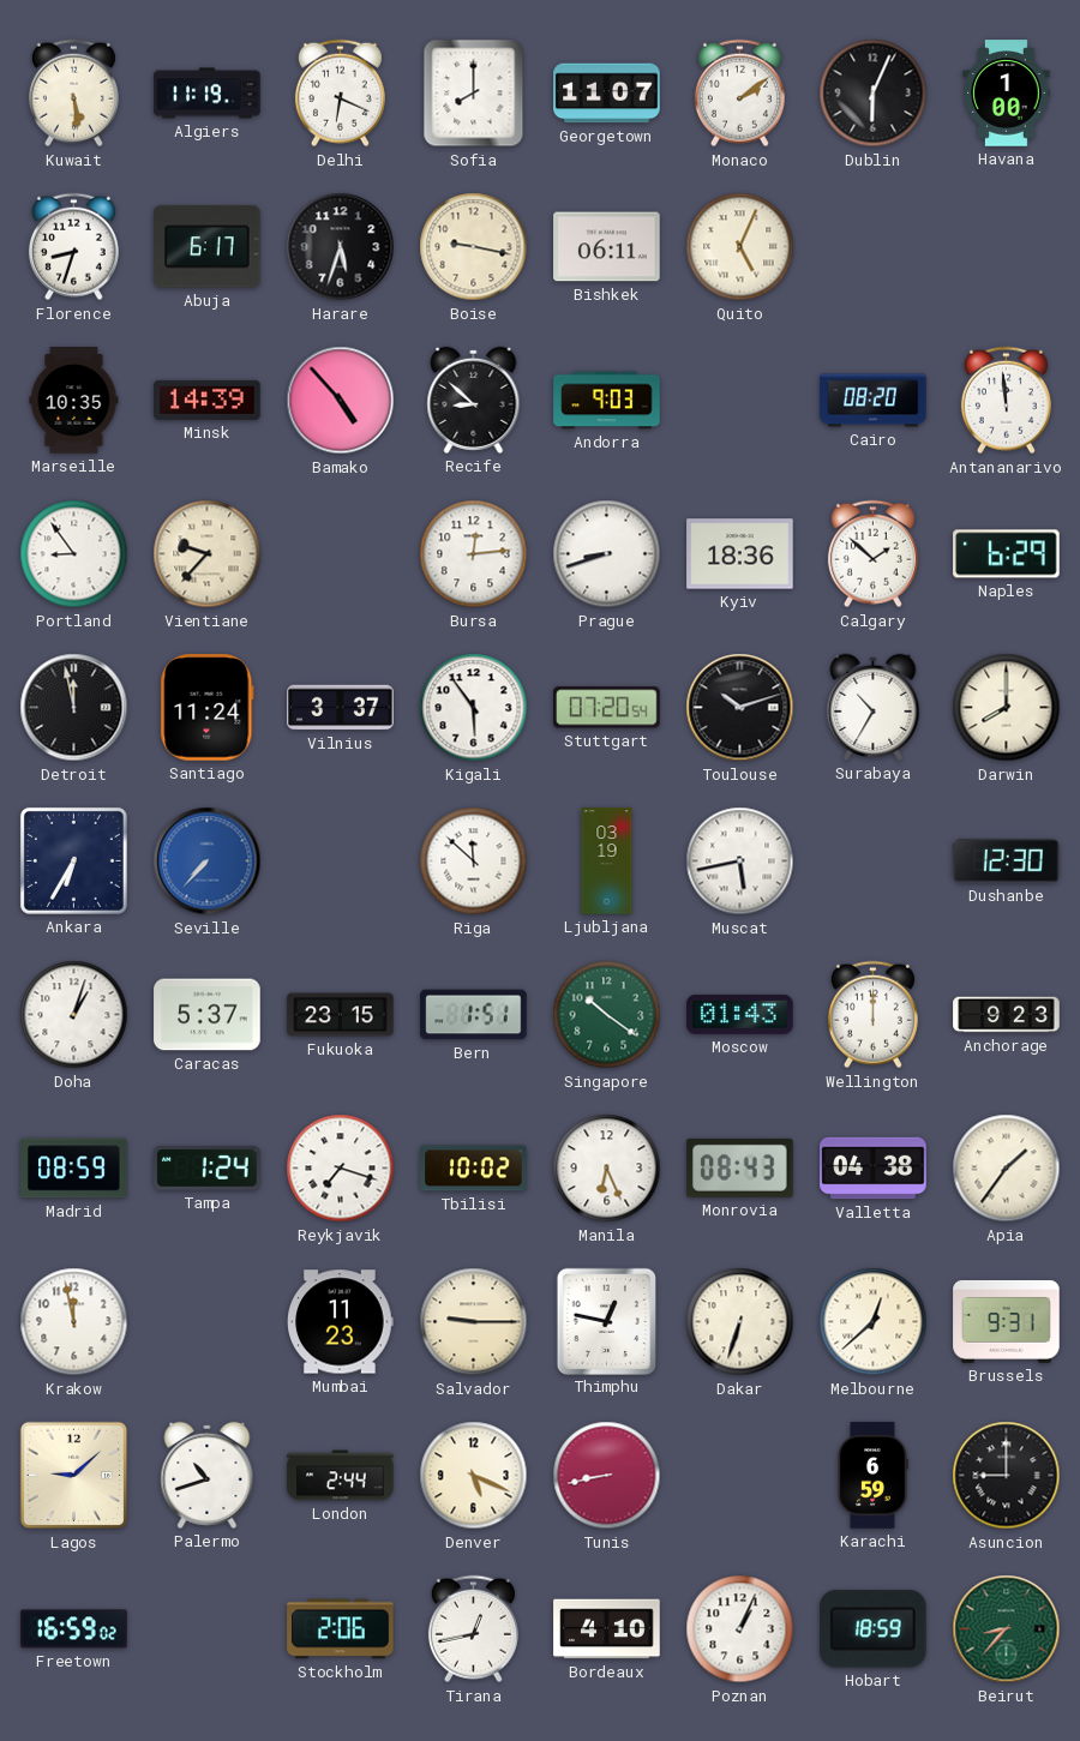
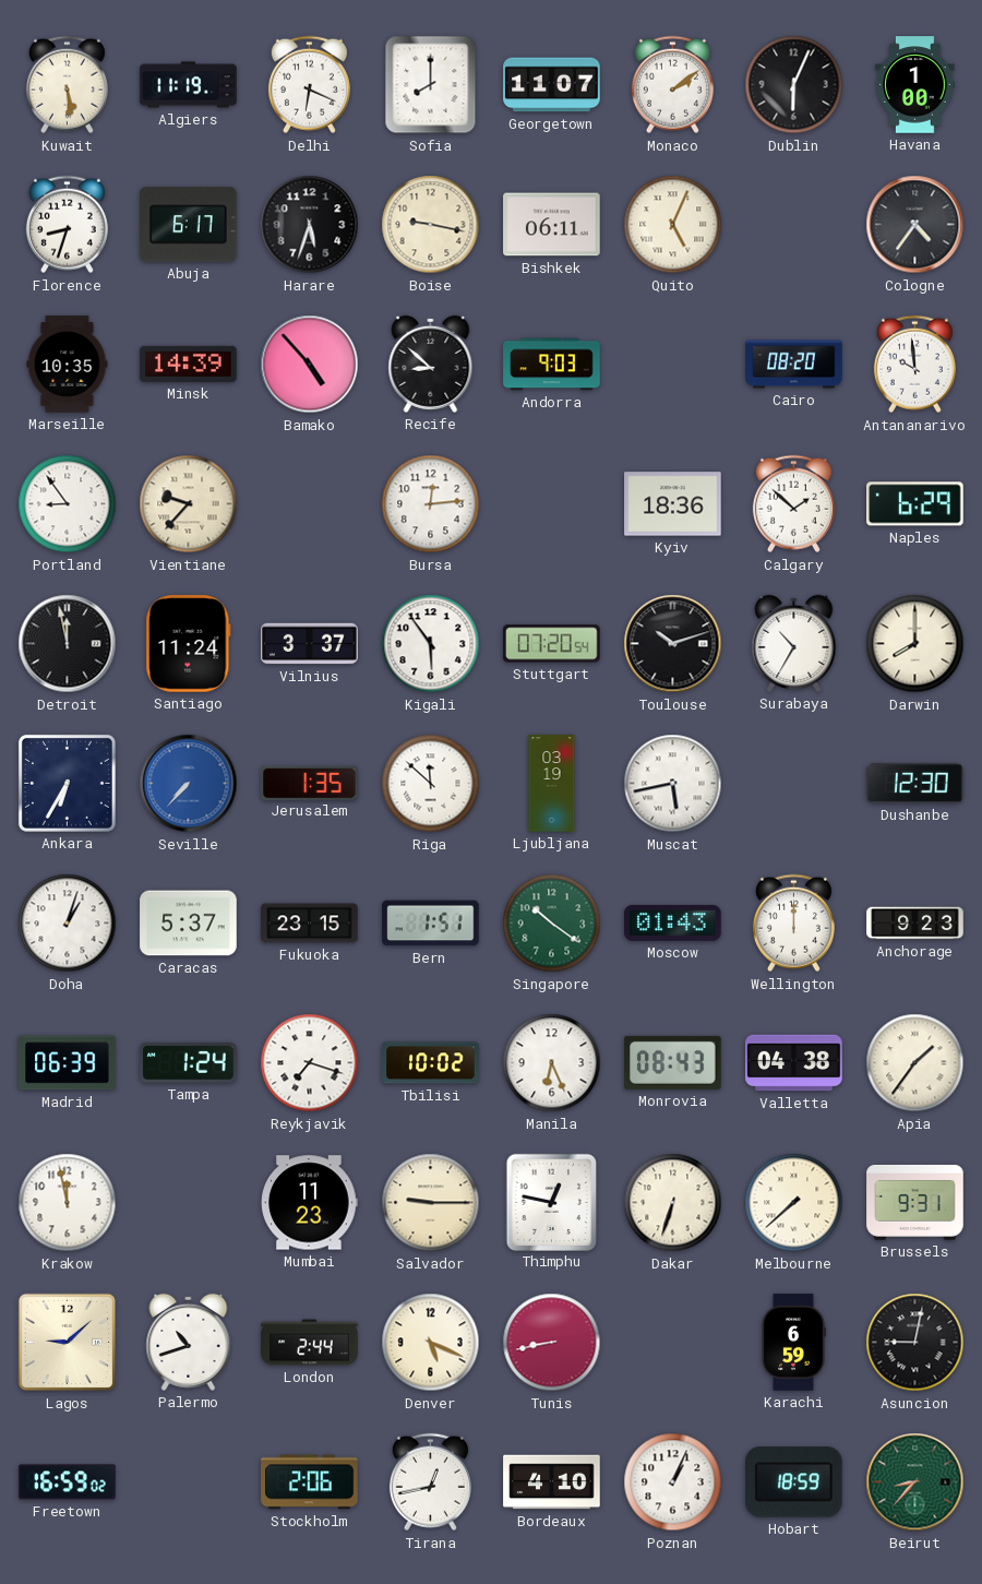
Cologne: none -> 4:36 (915, 225)
Antananarivo: 11:59 -> 9:59 (914, 365)
Prague: 8:42 -> none (607, 554)
Jerusalem: none -> 1:35 (310, 783)
Madrid: 08:59 -> 06:39 (68, 1063)
Melbourne: 12:38 -> 7:38 (794, 1203)
Asuncion: 9:00 -> 9:02 (915, 1343)
